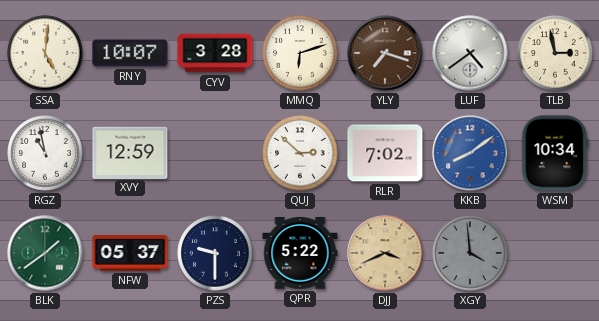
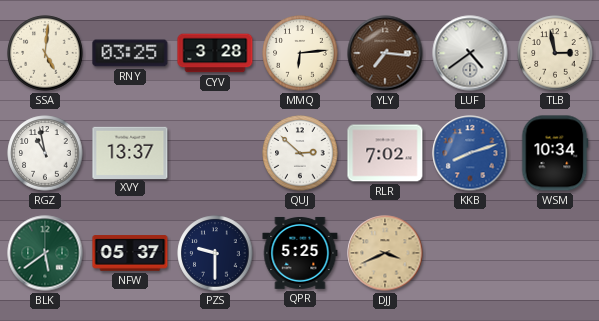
RNY: 10:07 -> 03:25 (130, 53)
MMQ: 6:12 -> 6:14 (300, 53)
YLY: 7:18 -> 7:16 (385, 53)
XVY: 12:59 -> 13:37 (130, 152)
KKB: 8:09 -> 8:12 (470, 153)
BLK: 1:39 -> 5:39 (45, 253)
QPR: 5:22 -> 5:25 (300, 253)
XGY: 3:59 -> none (470, 253)
